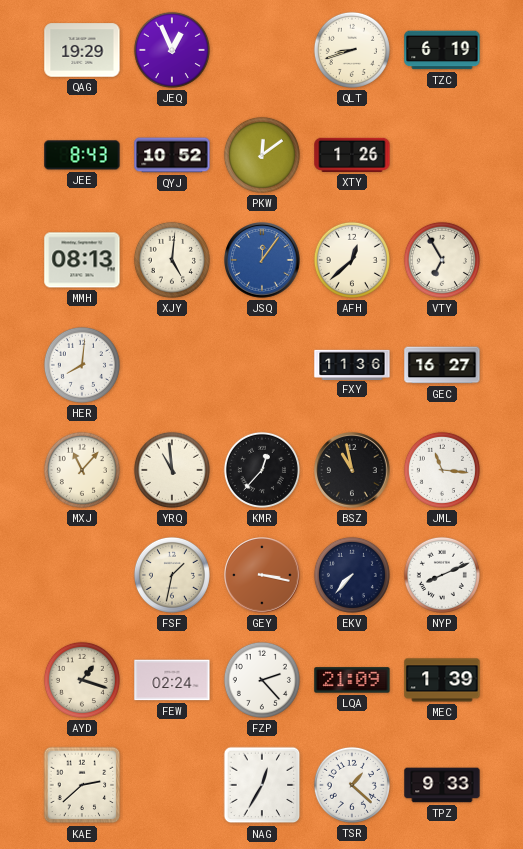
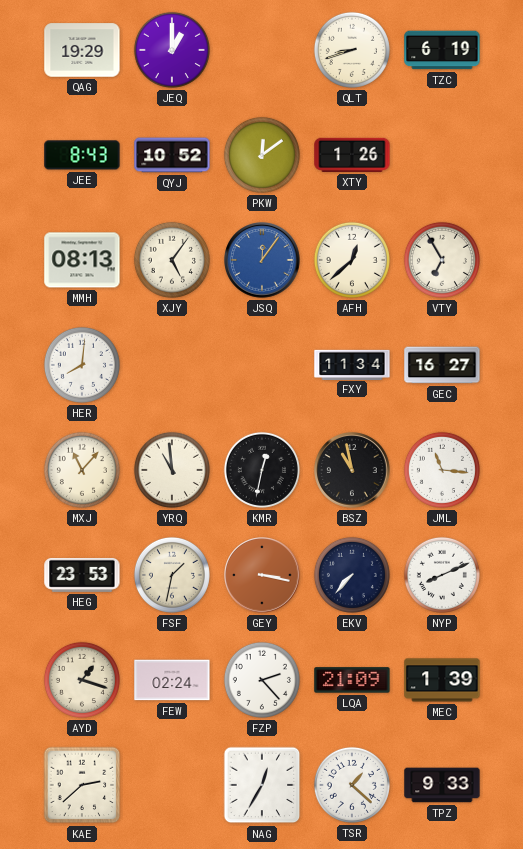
JEQ: 12:56 -> 1:00 (172, 50)
XJY: 5:01 -> 5:06 (172, 260)
FXY: 11:36 -> 11:34 (352, 364)
KMR: 12:37 -> 12:32 (262, 470)
HEG: none -> 23:53 (82, 575)
